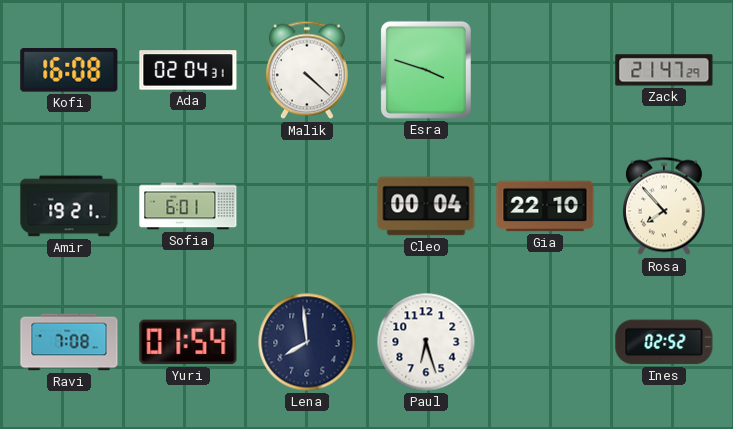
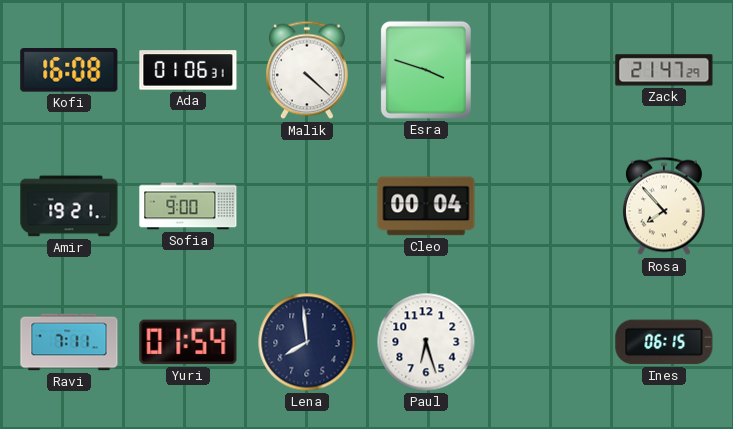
Ada: 02:04 -> 01:06 (188, 70)
Sofia: 6:01 -> 9:00 (188, 206)
Gia: 22:10 -> none (545, 206)
Ravi: 7:08 -> 7:11 (69, 342)
Ines: 02:52 -> 06:15 (664, 342)
